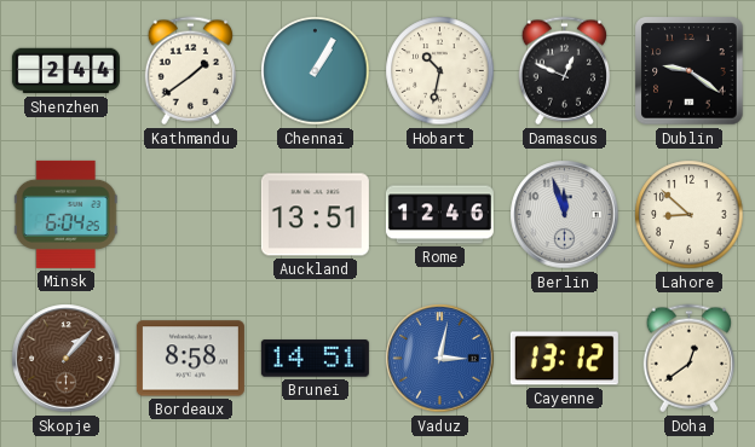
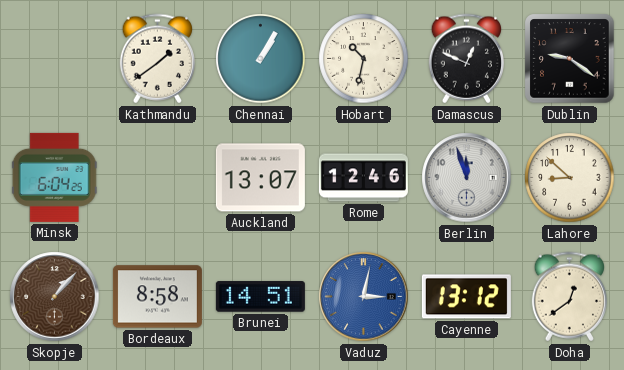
Shenzhen: 2:44 -> none (65, 71)
Auckland: 13:51 -> 13:07 (260, 178)
